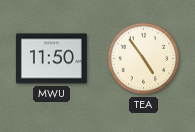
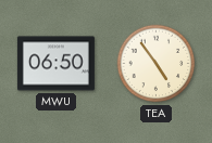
MWU: 11:50 -> 06:50 (55, 64)
